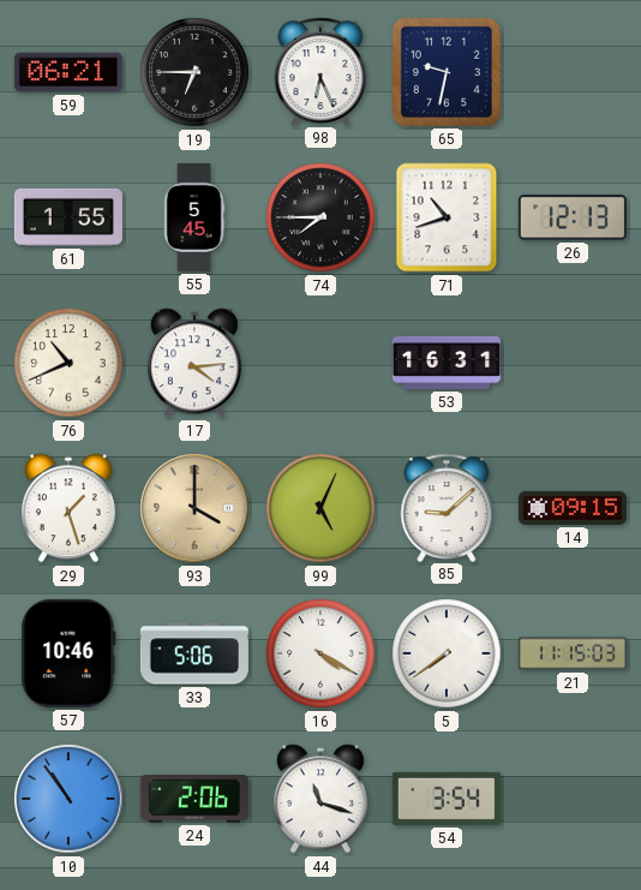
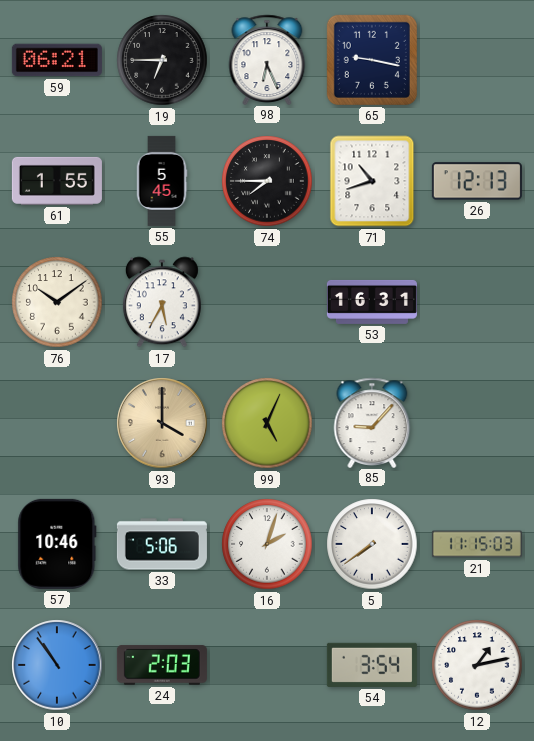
65: 9:32 -> 9:17 (372, 60)
76: 10:41 -> 10:09 (57, 302)
17: 4:14 -> 5:35 (162, 302)
29: 1:27 -> none (68, 508)
85: 9:08 -> 9:07 (372, 422)
14: 09:15 -> none (573, 508)
16: 4:20 -> 2:03 (267, 544)
24: 2:06 -> 2:03 (162, 665)
44: 11:18 -> none (320, 799)
12: none -> 1:13 (477, 665)
